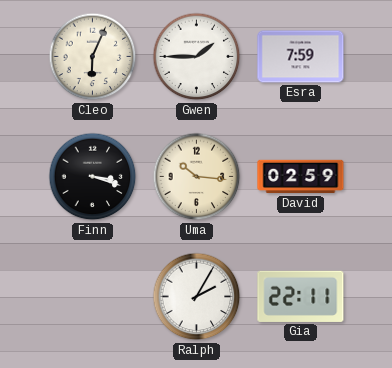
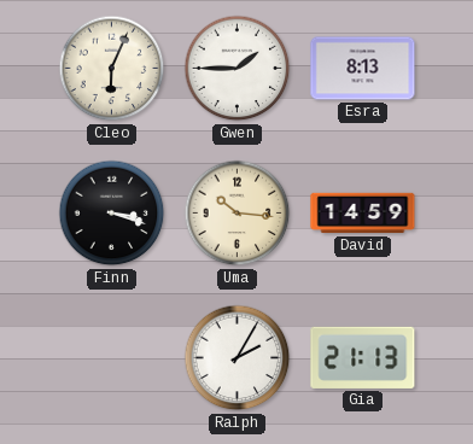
Esra: 7:59 -> 8:13 (363, 69)
David: 02:59 -> 14:59 (363, 214)
Gia: 22:11 -> 21:13 (363, 357)
